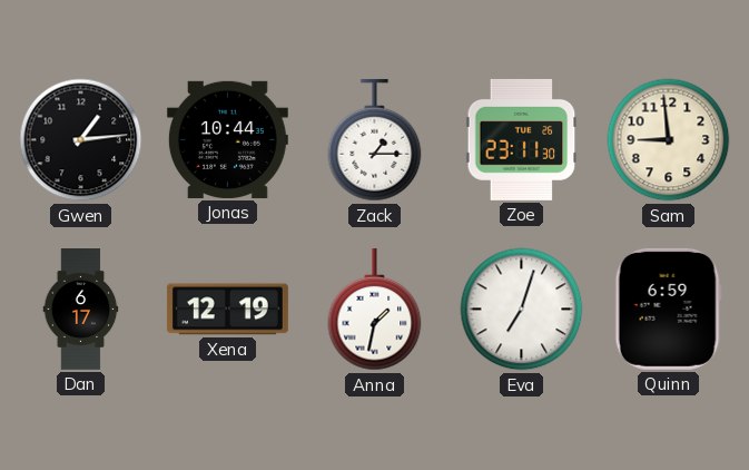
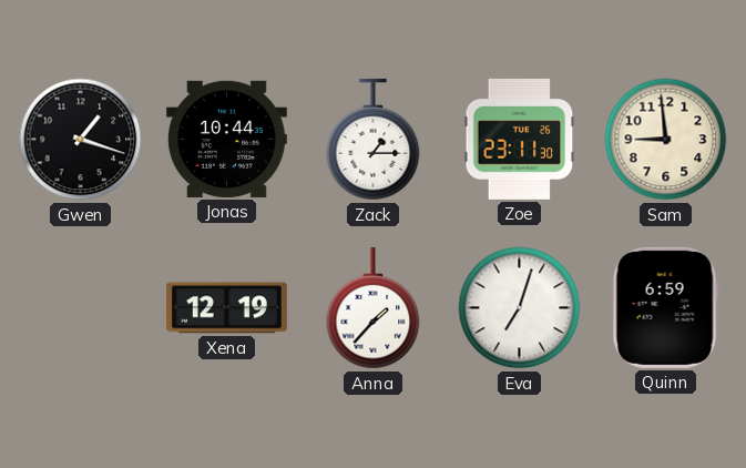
Gwen: 1:14 -> 1:18 (81, 140)
Dan: 6:17 -> none (81, 310)
Anna: 1:32 -> 1:37 (374, 308)
